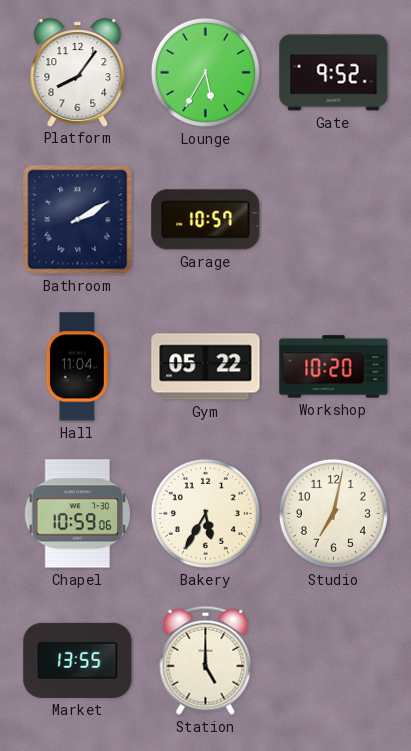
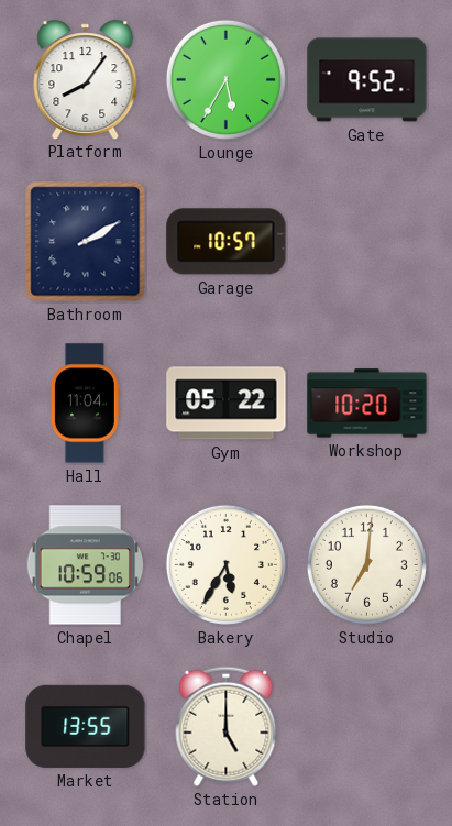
Studio: 7:02 -> 7:01 (366, 564)
